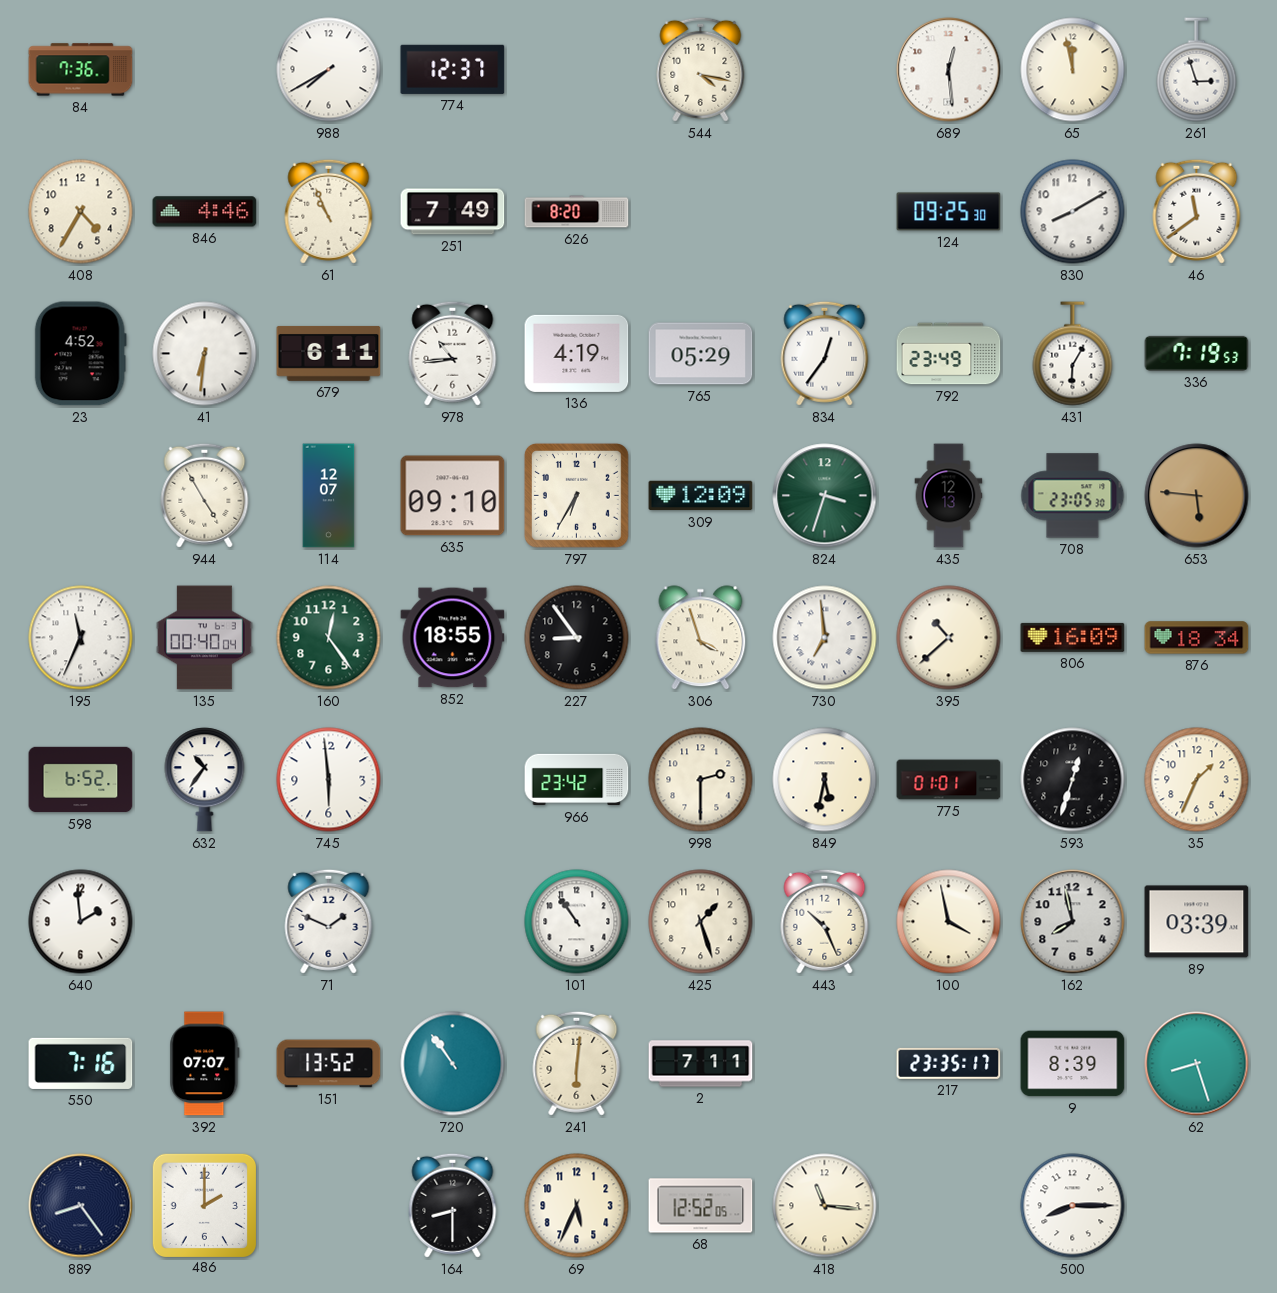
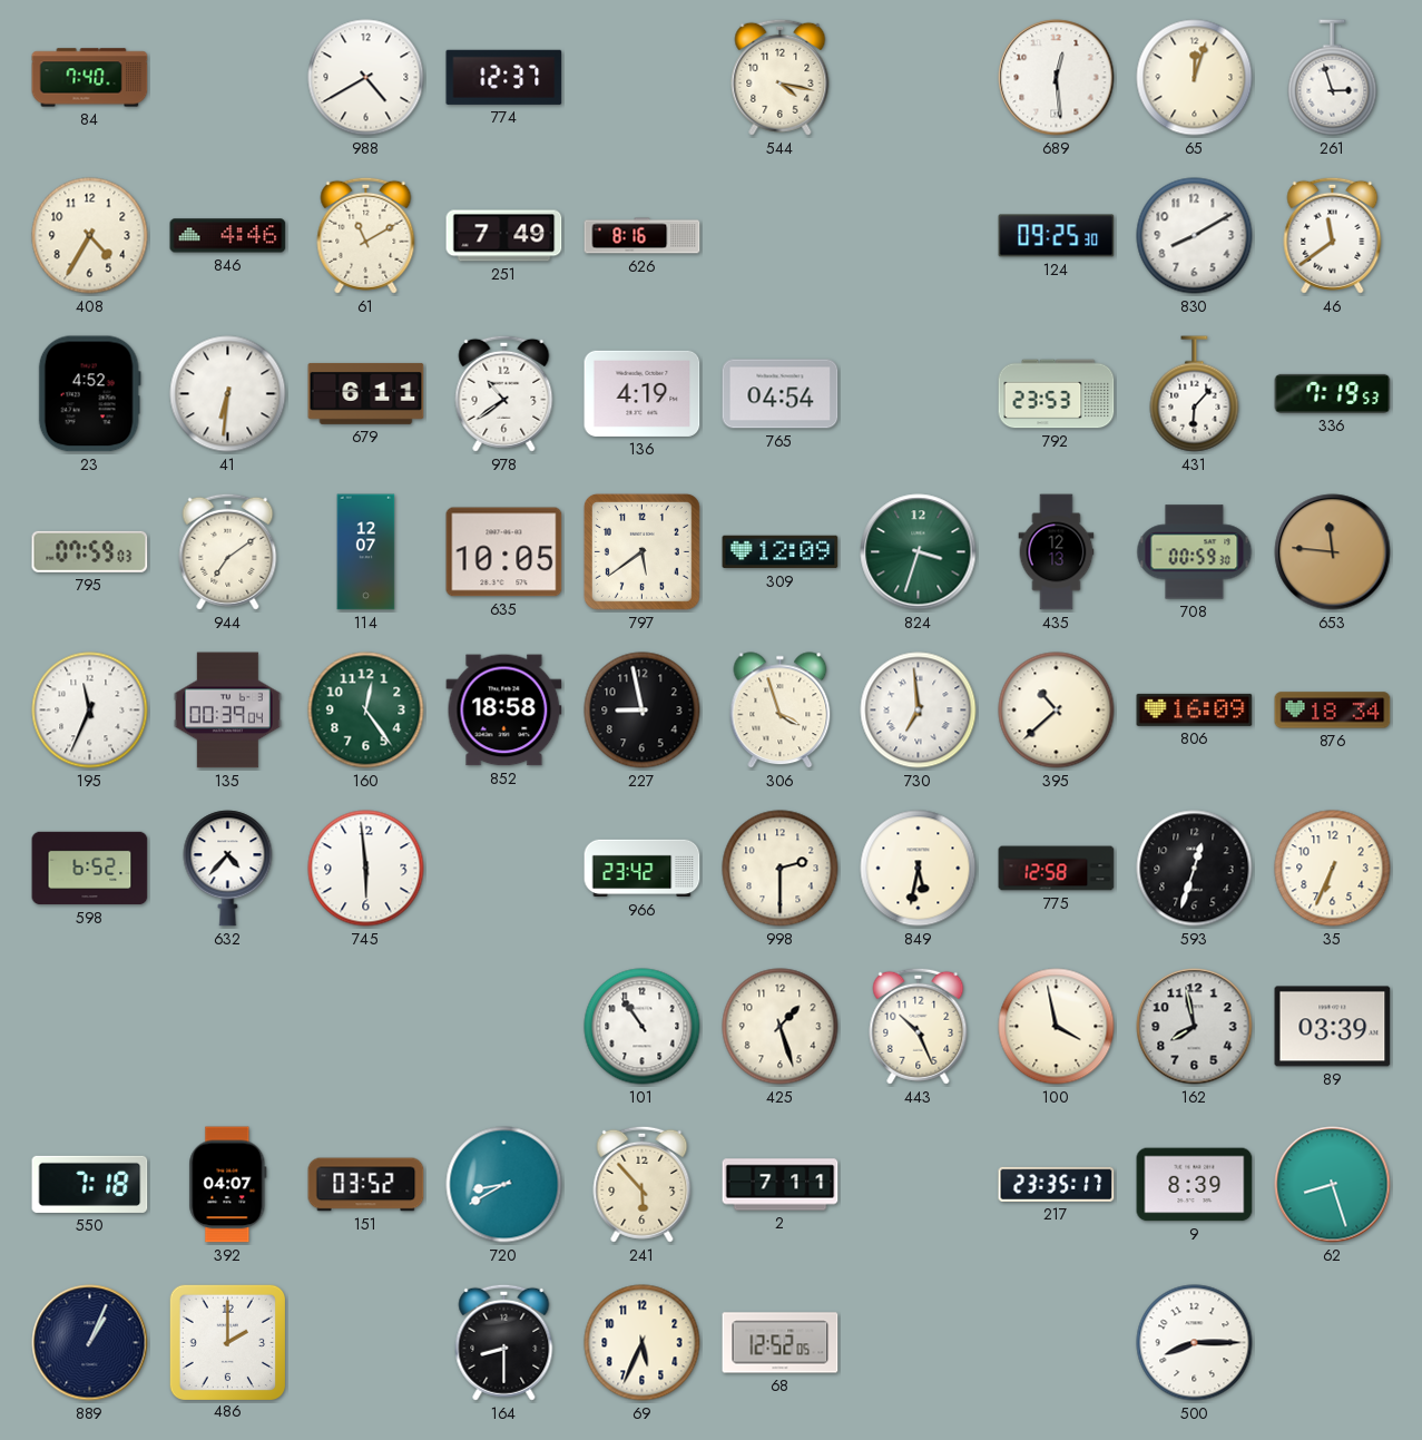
84: 7:36 -> 7:40 (90, 78)
988: 7:40 -> 4:40 (366, 78)
65: 11:58 -> 12:03 (1195, 78)
61: 10:56 -> 11:10 (366, 235)
626: 8:20 -> 8:16 (643, 236)
978: 10:44 -> 10:39 (504, 393)
765: 05:29 -> 04:54 (781, 394)
834: 12:36 -> none (825, 353)
792: 23:49 -> 23:53 (1057, 394)
431: 6:05 -> 6:07 (1195, 394)
795: none -> 07:59 (90, 551)
944: 4:55 -> 7:09 (228, 551)
635: 09:10 -> 10:05 (504, 552)
797: 6:35 -> 5:39 (641, 551)
708: 23:05 -> 00:59 (1195, 552)
653: 5:46 -> 11:46 (1333, 552)
135: 00:40 -> 00:39 (227, 711)
852: 18:55 -> 18:58 (504, 711)
227: 8:54 -> 8:58 (643, 711)
632: 10:36 -> 4:37 (228, 869)
775: 01:01 -> 12:58 (1057, 869)
35: 1:34 -> 6:34 (1333, 869)
640: 1:59 -> none (81, 922)
71: 1:49 -> none (329, 921)
550: 7:16 -> 7:18 (90, 1184)
392: 07:07 -> 04:07 (228, 1185)
151: 13:52 -> 03:52 (366, 1185)
720: 10:54 -> 8:40 (504, 1185)
241: 6:01 -> 5:53 (643, 1184)
889: 8:24 -> 1:04 (90, 1343)
418: 11:16 -> none (825, 1206)
